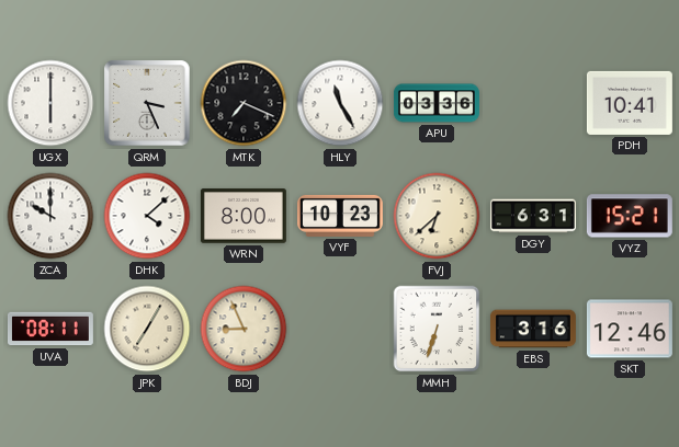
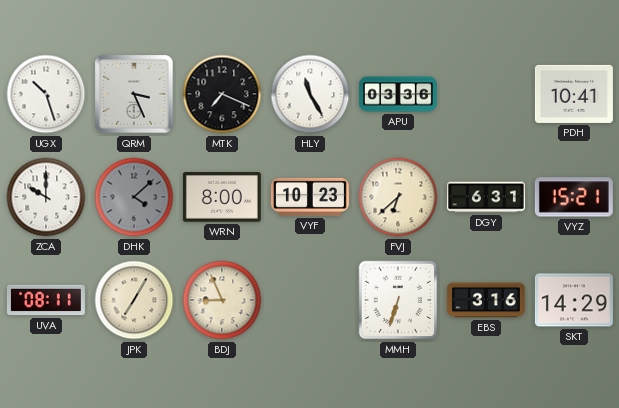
UGX: 6:00 -> 10:27 (46, 94)
DHK dial: white -> grey (134, 197)
SKT: 12:46 -> 14:29 (574, 300)
